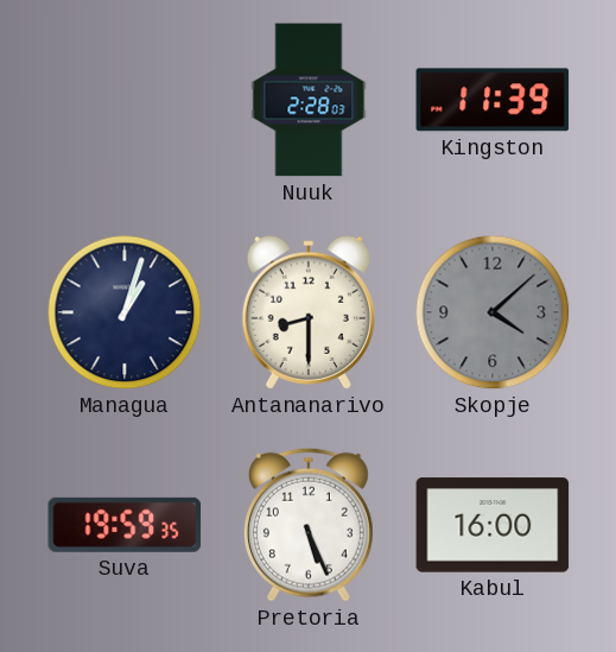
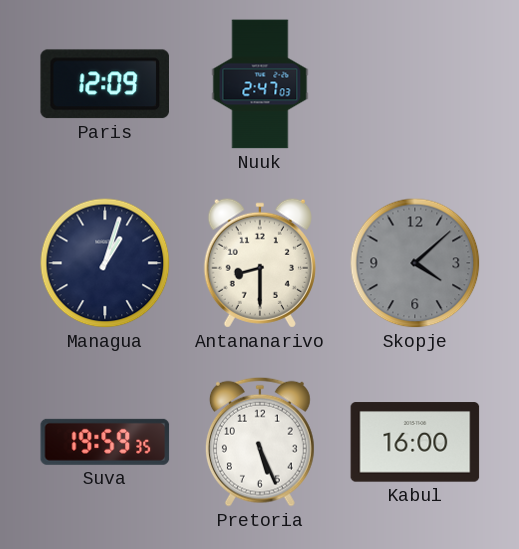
Paris: none -> 12:09 (104, 84)
Nuuk: 2:28 -> 2:47 (260, 84)
Kingston: 11:39 -> none (493, 100)
